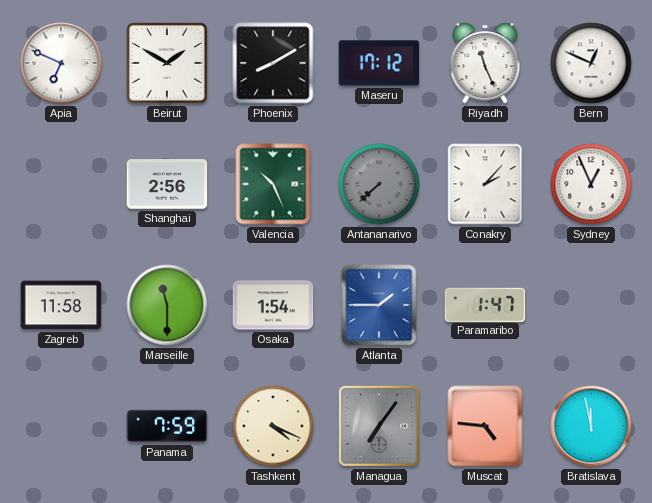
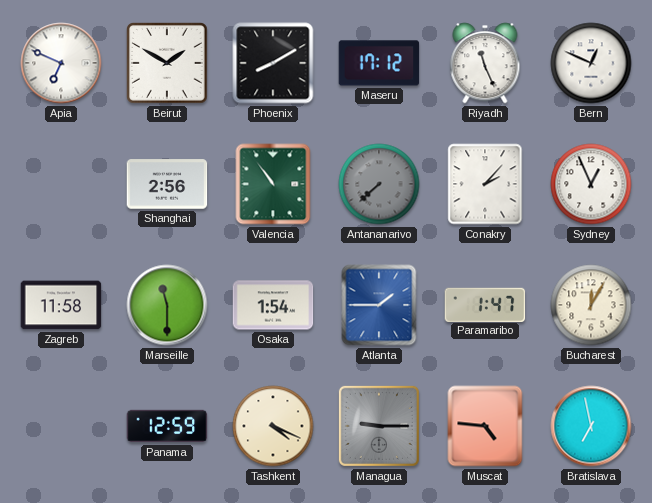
Valencia: 10:26 -> 10:54 (273, 184)
Bucharest: none -> 12:05 (591, 305)
Panama: 7:59 -> 12:59 (167, 426)
Managua: 7:06 -> 9:15 (379, 426)
Bratislava: 11:58 -> 6:58 (591, 426)
